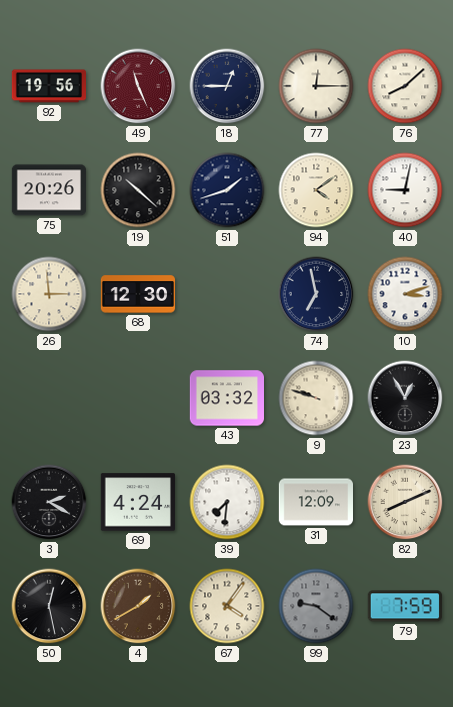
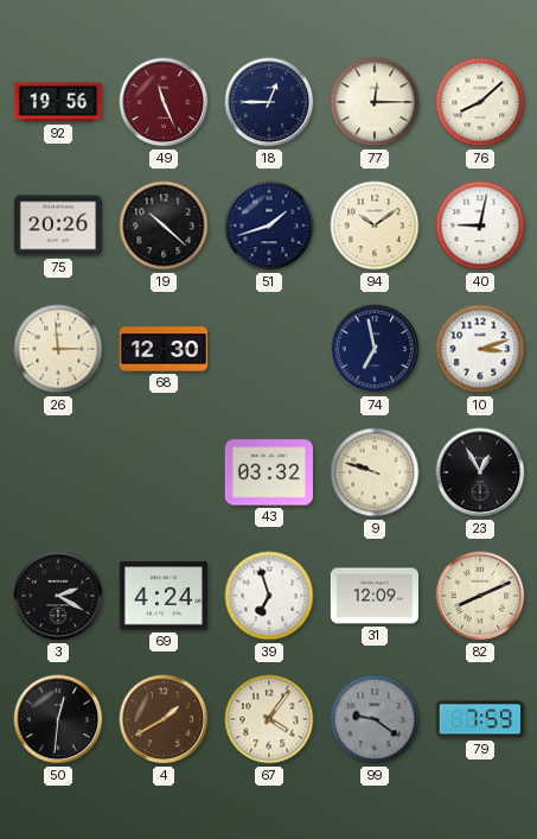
94: 4:09 -> 10:09 (375, 225)
39: 7:31 -> 6:57 (269, 596)
50: 12:28 -> 12:31 (58, 719)
